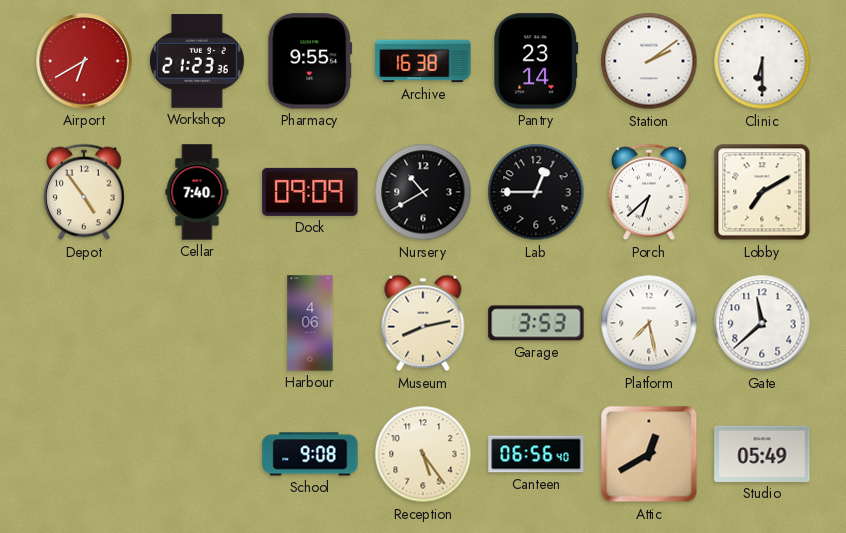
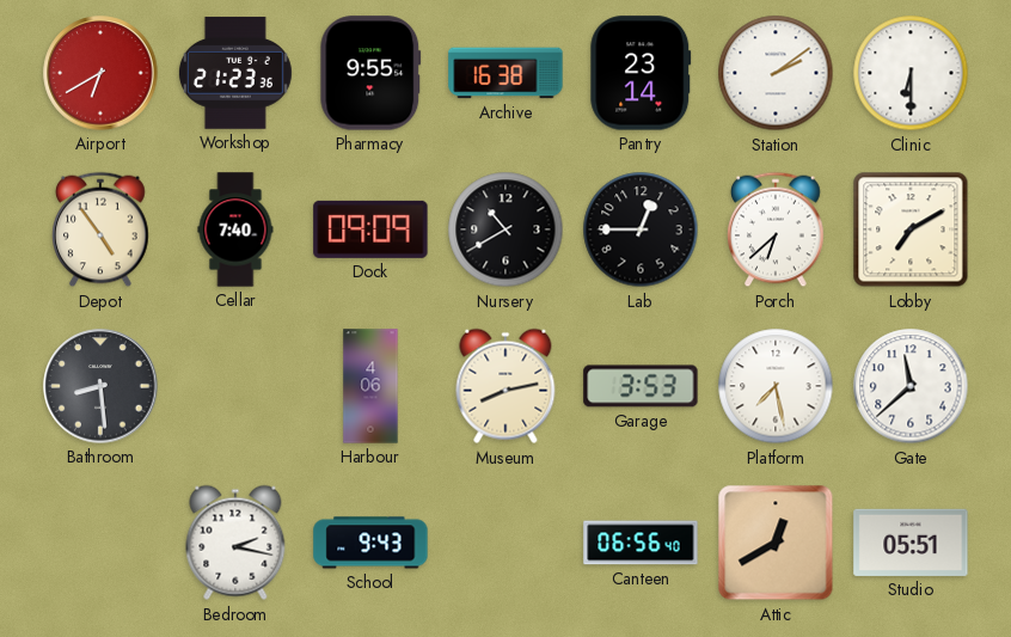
Bathroom: none -> 8:29 (100, 386)
Bedroom: none -> 2:17 (235, 543)
School: 9:08 -> 9:43 (370, 543)
Reception: 5:24 -> none (423, 454)
Studio: 05:49 -> 05:51 (911, 543)
